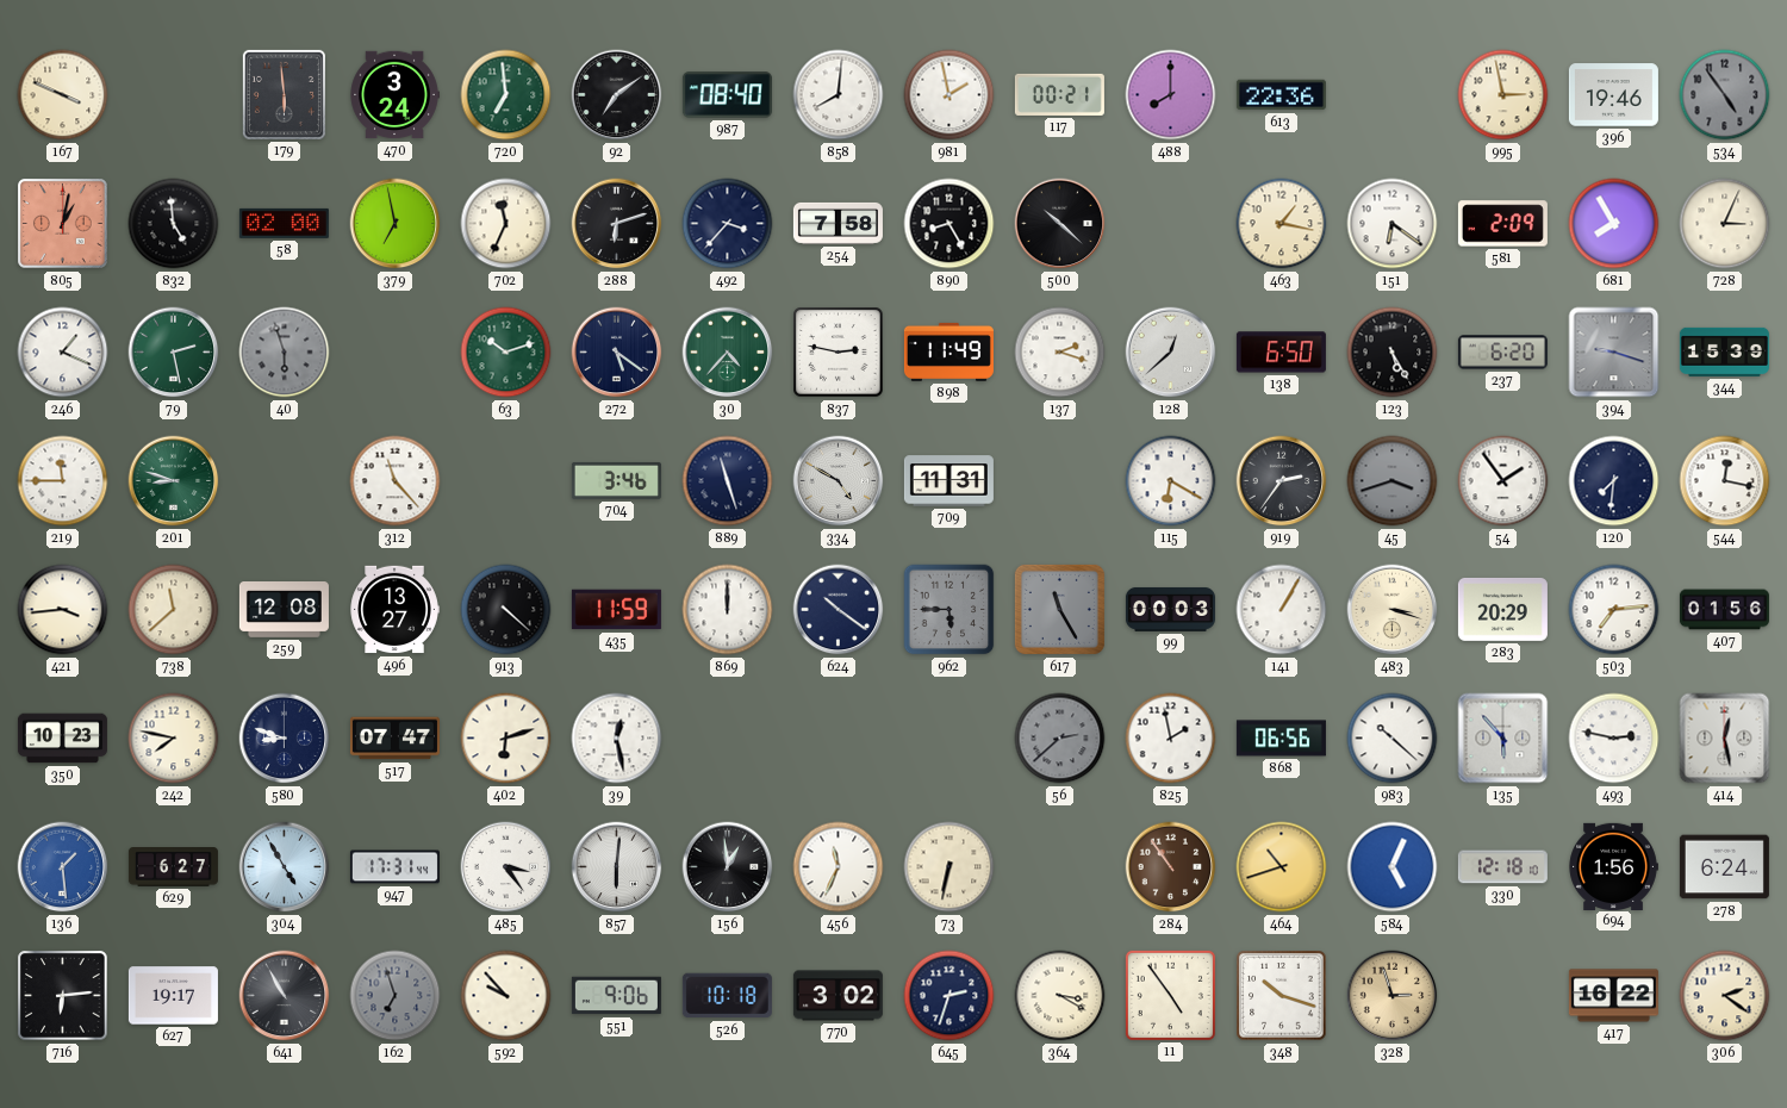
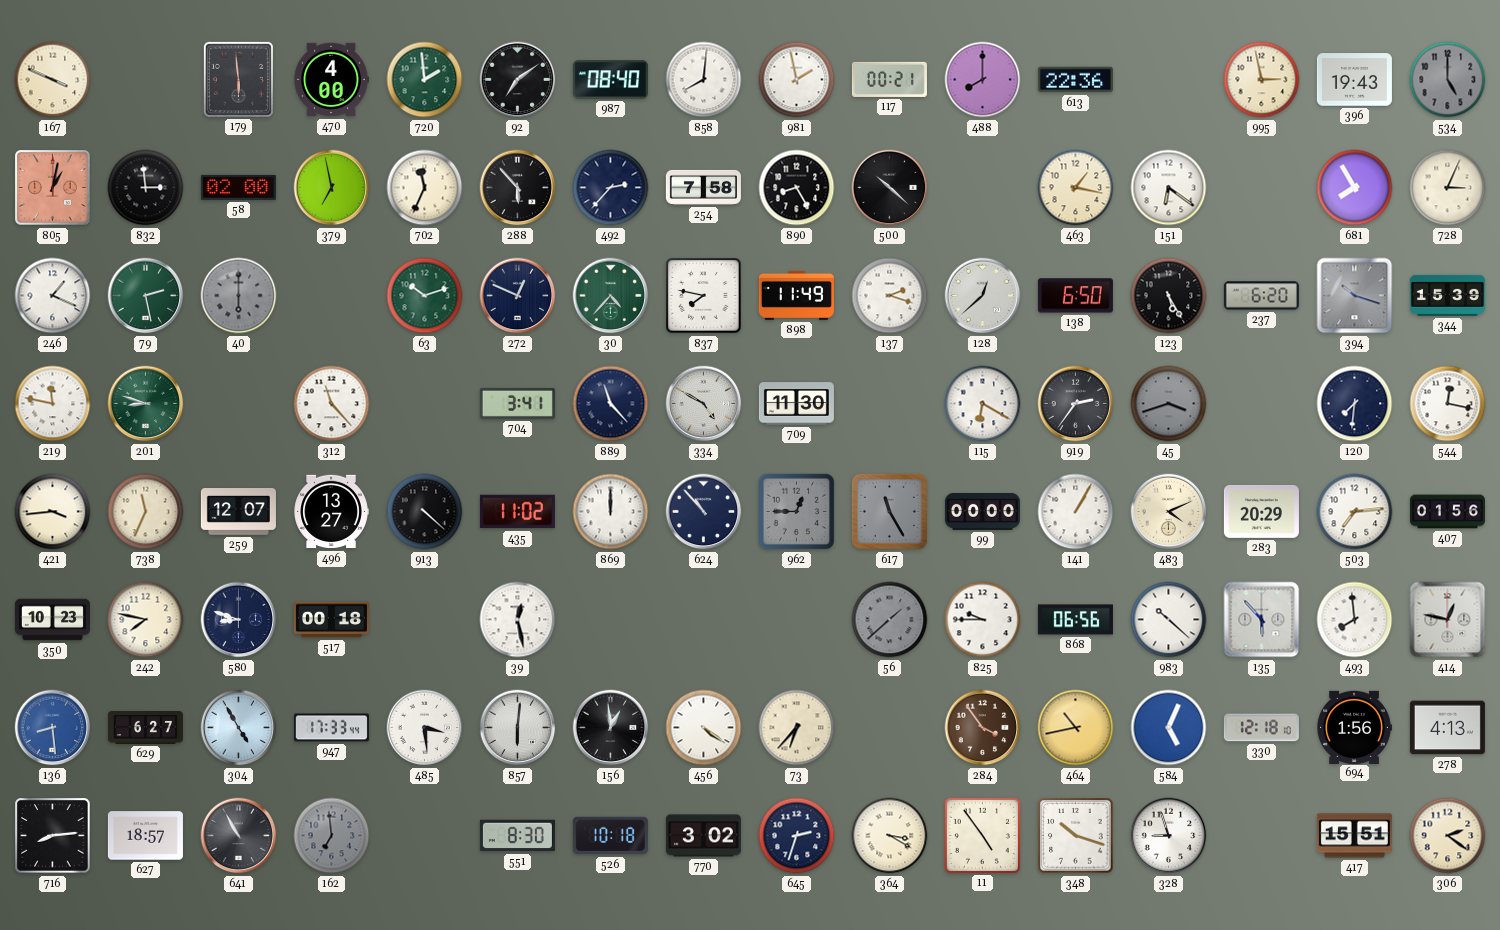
470: 3:24 -> 4:00 (331, 80)
720: 6:59 -> 1:59 (425, 80)
396: 19:46 -> 19:43 (1354, 80)
534: 4:54 -> 5:00 (1448, 80)
832: 4:59 -> 2:59 (146, 188)
288: 6:12 -> 5:53 (518, 188)
492: 3:37 -> 2:37 (611, 188)
581: 2:09 -> none (1502, 224)
40: 5:57 -> 6:00 (239, 296)
272: 5:21 -> 12:49 (518, 296)
837: 2:47 -> 7:47 (704, 296)
394: 9:18 -> 10:18 (1355, 296)
219: 11:45 -> 11:47 (53, 404)
704: 3:46 -> 3:41 (517, 403)
889: 11:27 -> 11:23 (611, 404)
709: 11:31 -> 11:30 (796, 404)
54: 1:54 -> none (1503, 481)
738: 11:38 -> 11:34 (146, 512)
259: 12:08 -> 12:07 (238, 512)
435: 11:59 -> 11:02 (517, 512)
624: 10:21 -> 10:53 (704, 512)
962: 5:45 -> 12:45 (797, 512)
99: 00:03 -> 00:00 (982, 511)
483: 3:18 -> 4:11 (1169, 512)
517: 07:47 -> 00:18 (331, 620)
402: 6:12 -> none (506, 739)
56: 2:38 -> 1:38 (890, 620)
825: 1:58 -> 9:45 (983, 620)
493: 2:47 -> 7:59 (1355, 620)
414: 12:28 -> 12:47 (1448, 620)
136: 1:29 -> 8:29 (53, 728)
947: 17:31 -> 17:33 (331, 728)
485: 3:24 -> 3:29 (425, 728)
456: 11:34 -> 4:21 (704, 728)
73: 6:32 -> 6:37 (797, 728)
284: 10:54 -> 3:54 (983, 728)
464: 10:42 -> 10:43 (1076, 728)
278: 6:24 -> 4:13 (1447, 728)
716: 6:14 -> 8:14 (53, 836)
627: 19:17 -> 18:57 (145, 836)
162: 6:57 -> 6:59 (332, 836)
592: 9:53 -> none (506, 996)
551: 9:06 -> 8:30 (517, 836)
328: 2:57 -> 8:57 (1169, 836)
328 dial: champagne -> white (1169, 836)
417: 16:22 -> 15:51 (1354, 836)
